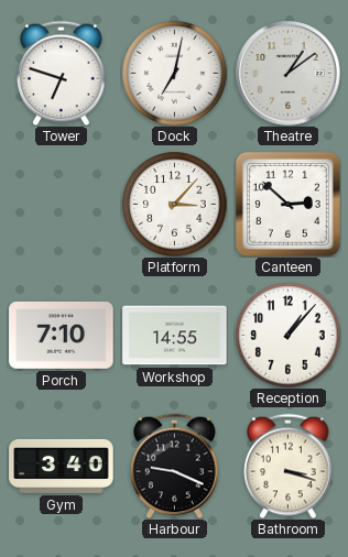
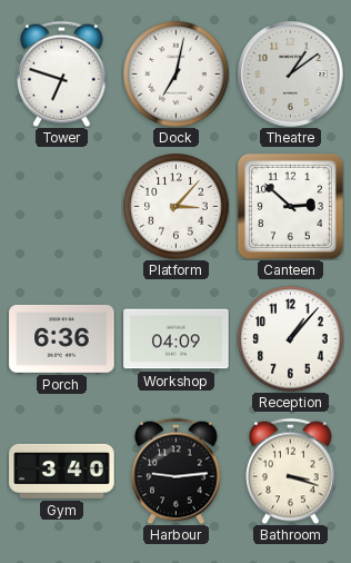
Porch: 7:10 -> 6:36 (62, 338)
Workshop: 14:55 -> 04:09 (177, 339)
Harbour: 9:19 -> 9:14 (177, 471)
